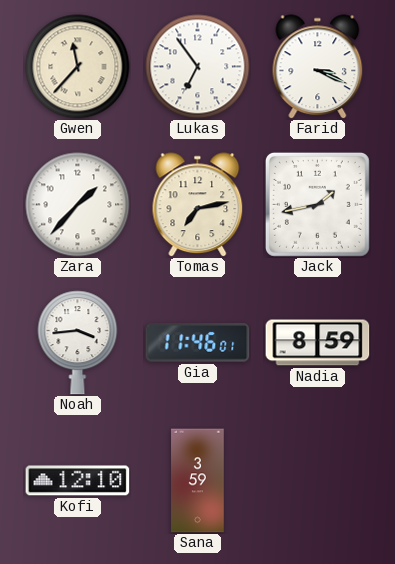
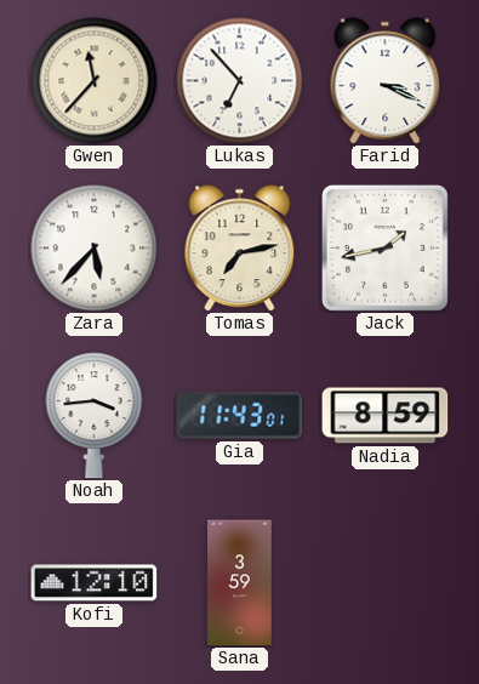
Lukas: 6:54 -> 6:53 (240, 81)
Zara: 1:37 -> 5:37 (95, 249)
Gia: 11:46 -> 11:43 (240, 416)
